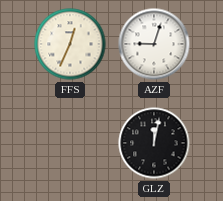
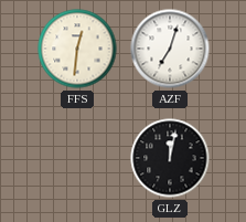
FFS: 12:34 -> 12:31 (77, 49)
AZF: 9:03 -> 7:03 (170, 49)
